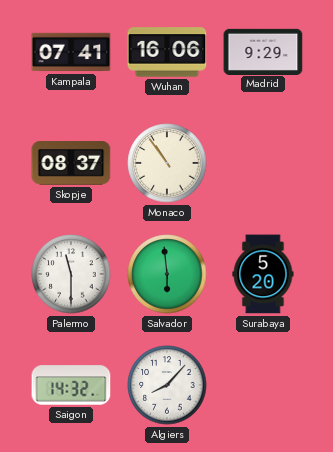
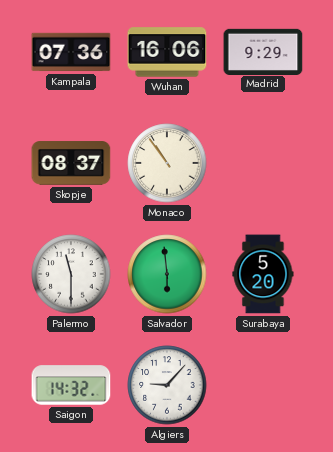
Kampala: 07:41 -> 07:36 (71, 52)
Algiers: 8:07 -> 9:07 (167, 385)
